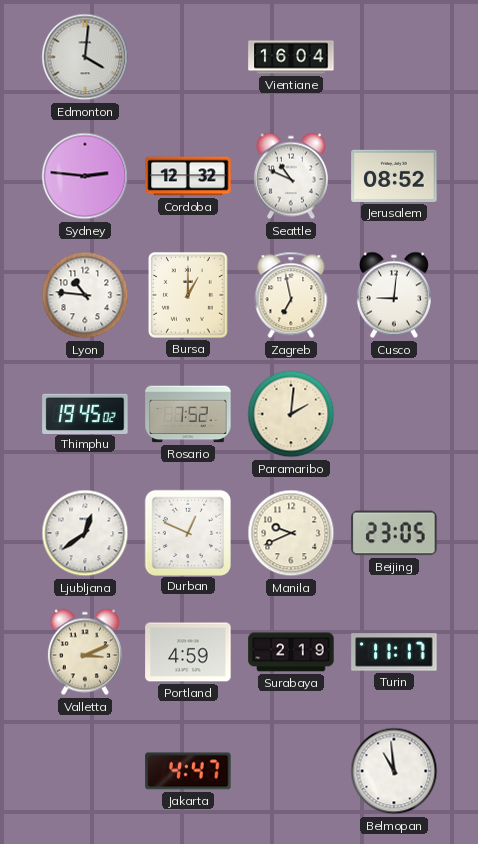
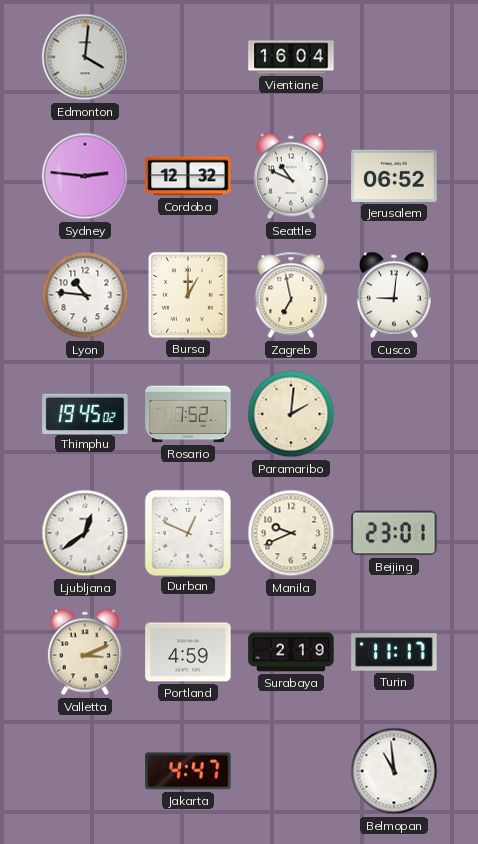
Jerusalem: 08:52 -> 06:52 (394, 176)
Beijing: 23:05 -> 23:01 (394, 533)
